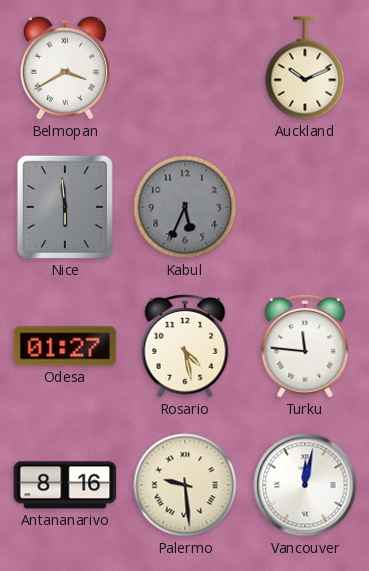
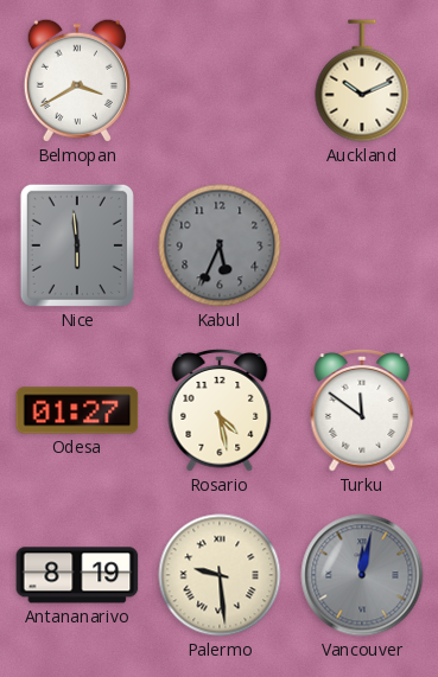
Turku: 11:46 -> 11:51 (362, 411)
Antananarivo: 8:16 -> 8:19 (77, 575)
Vancouver dial: white -> grey (362, 575)
